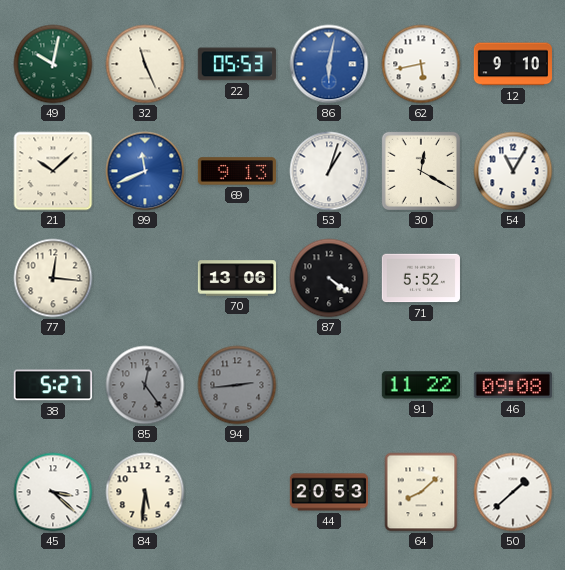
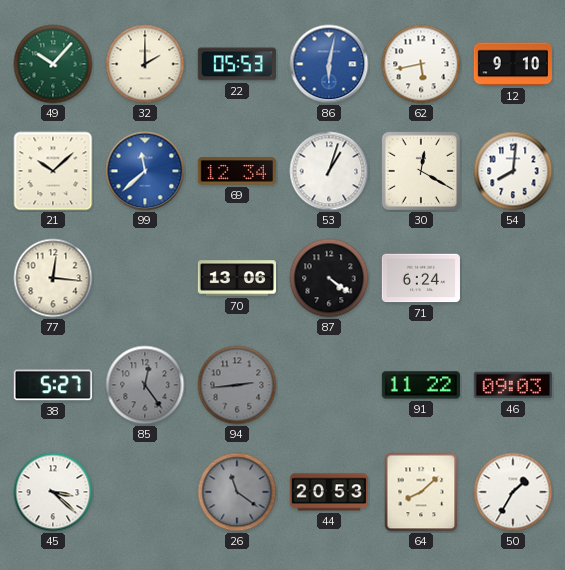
49: 10:02 -> 10:07 (53, 64)
32: 11:26 -> 2:00 (145, 64)
99: 11:41 -> 11:38 (145, 171)
69: 9:13 -> 12:34 (237, 171)
54: 11:05 -> 8:01 (513, 171)
71: 5:52 -> 6:24 (421, 278)
46: 09:08 -> 09:03 (513, 385)
84: 5:31 -> none (145, 492)
26: none -> 11:21 (237, 492)
50: 1:38 -> 1:35 (513, 492)
